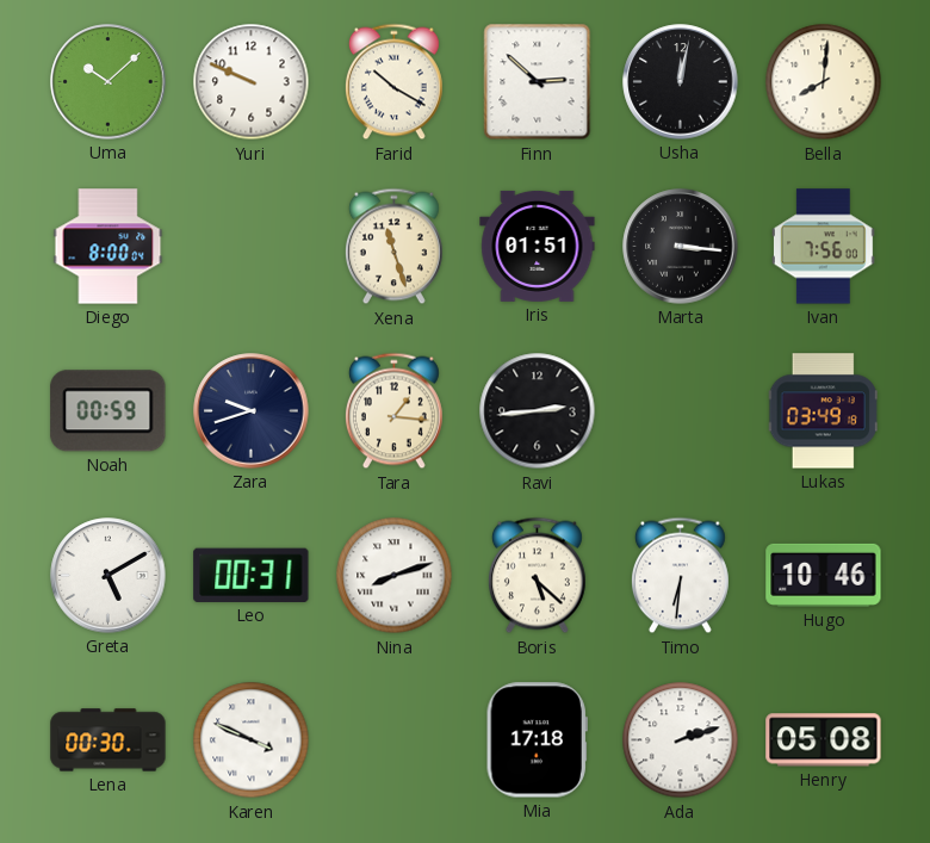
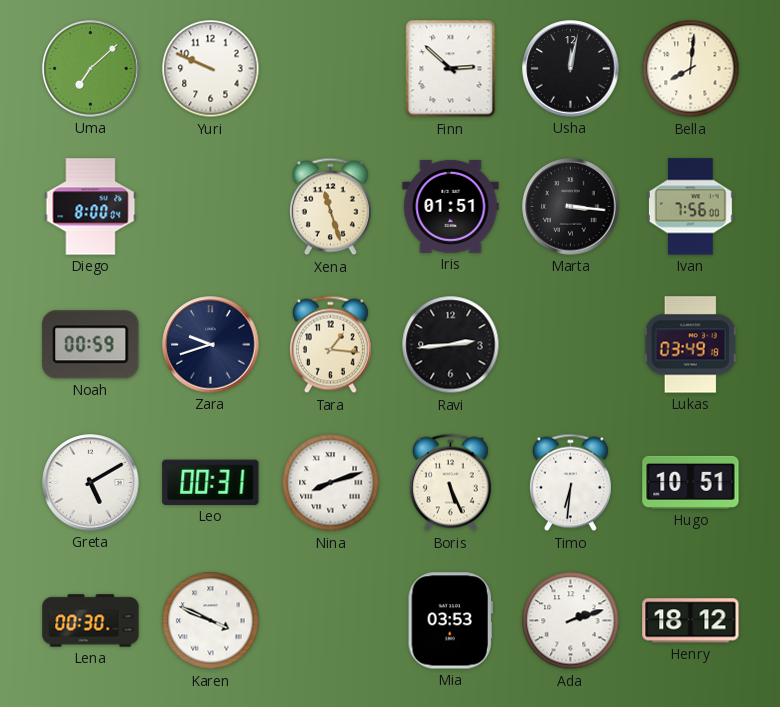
Uma: 10:08 -> 7:08 (91, 69)
Farid: 10:20 -> none (393, 82)
Boris: 5:22 -> 5:26 (450, 483)
Hugo: 10:46 -> 10:51 (691, 482)
Mia: 17:18 -> 03:53 (450, 621)
Henry: 05:08 -> 18:12 (691, 621)
